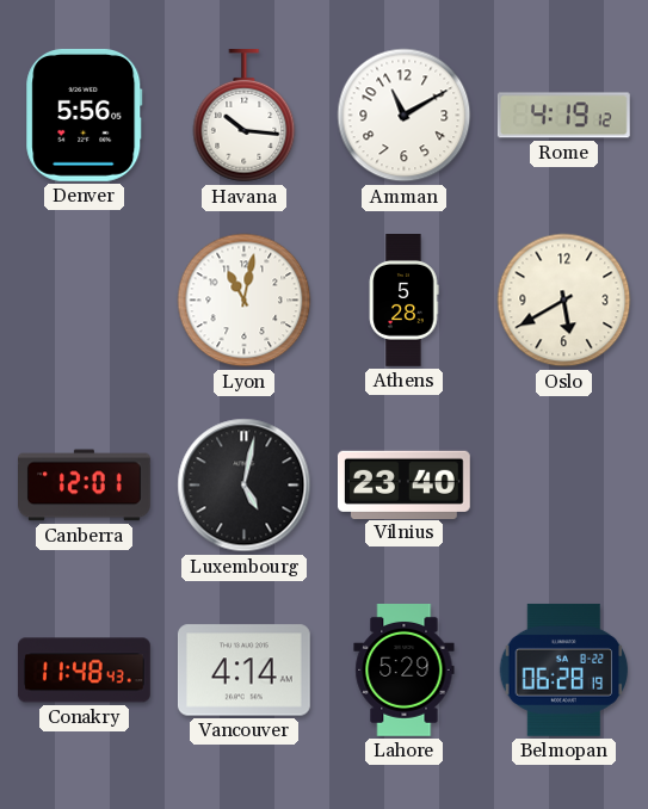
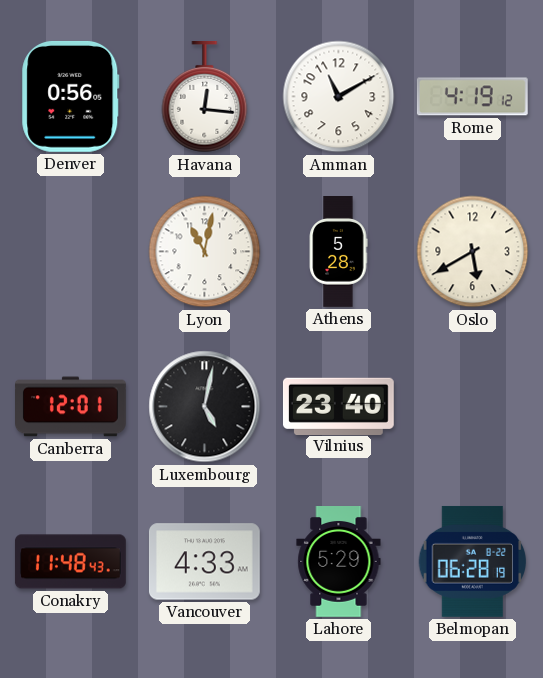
Denver: 5:56 -> 0:56 (71, 96)
Havana: 10:16 -> 12:16 (205, 98)
Vancouver: 4:14 -> 4:33 (204, 562)
